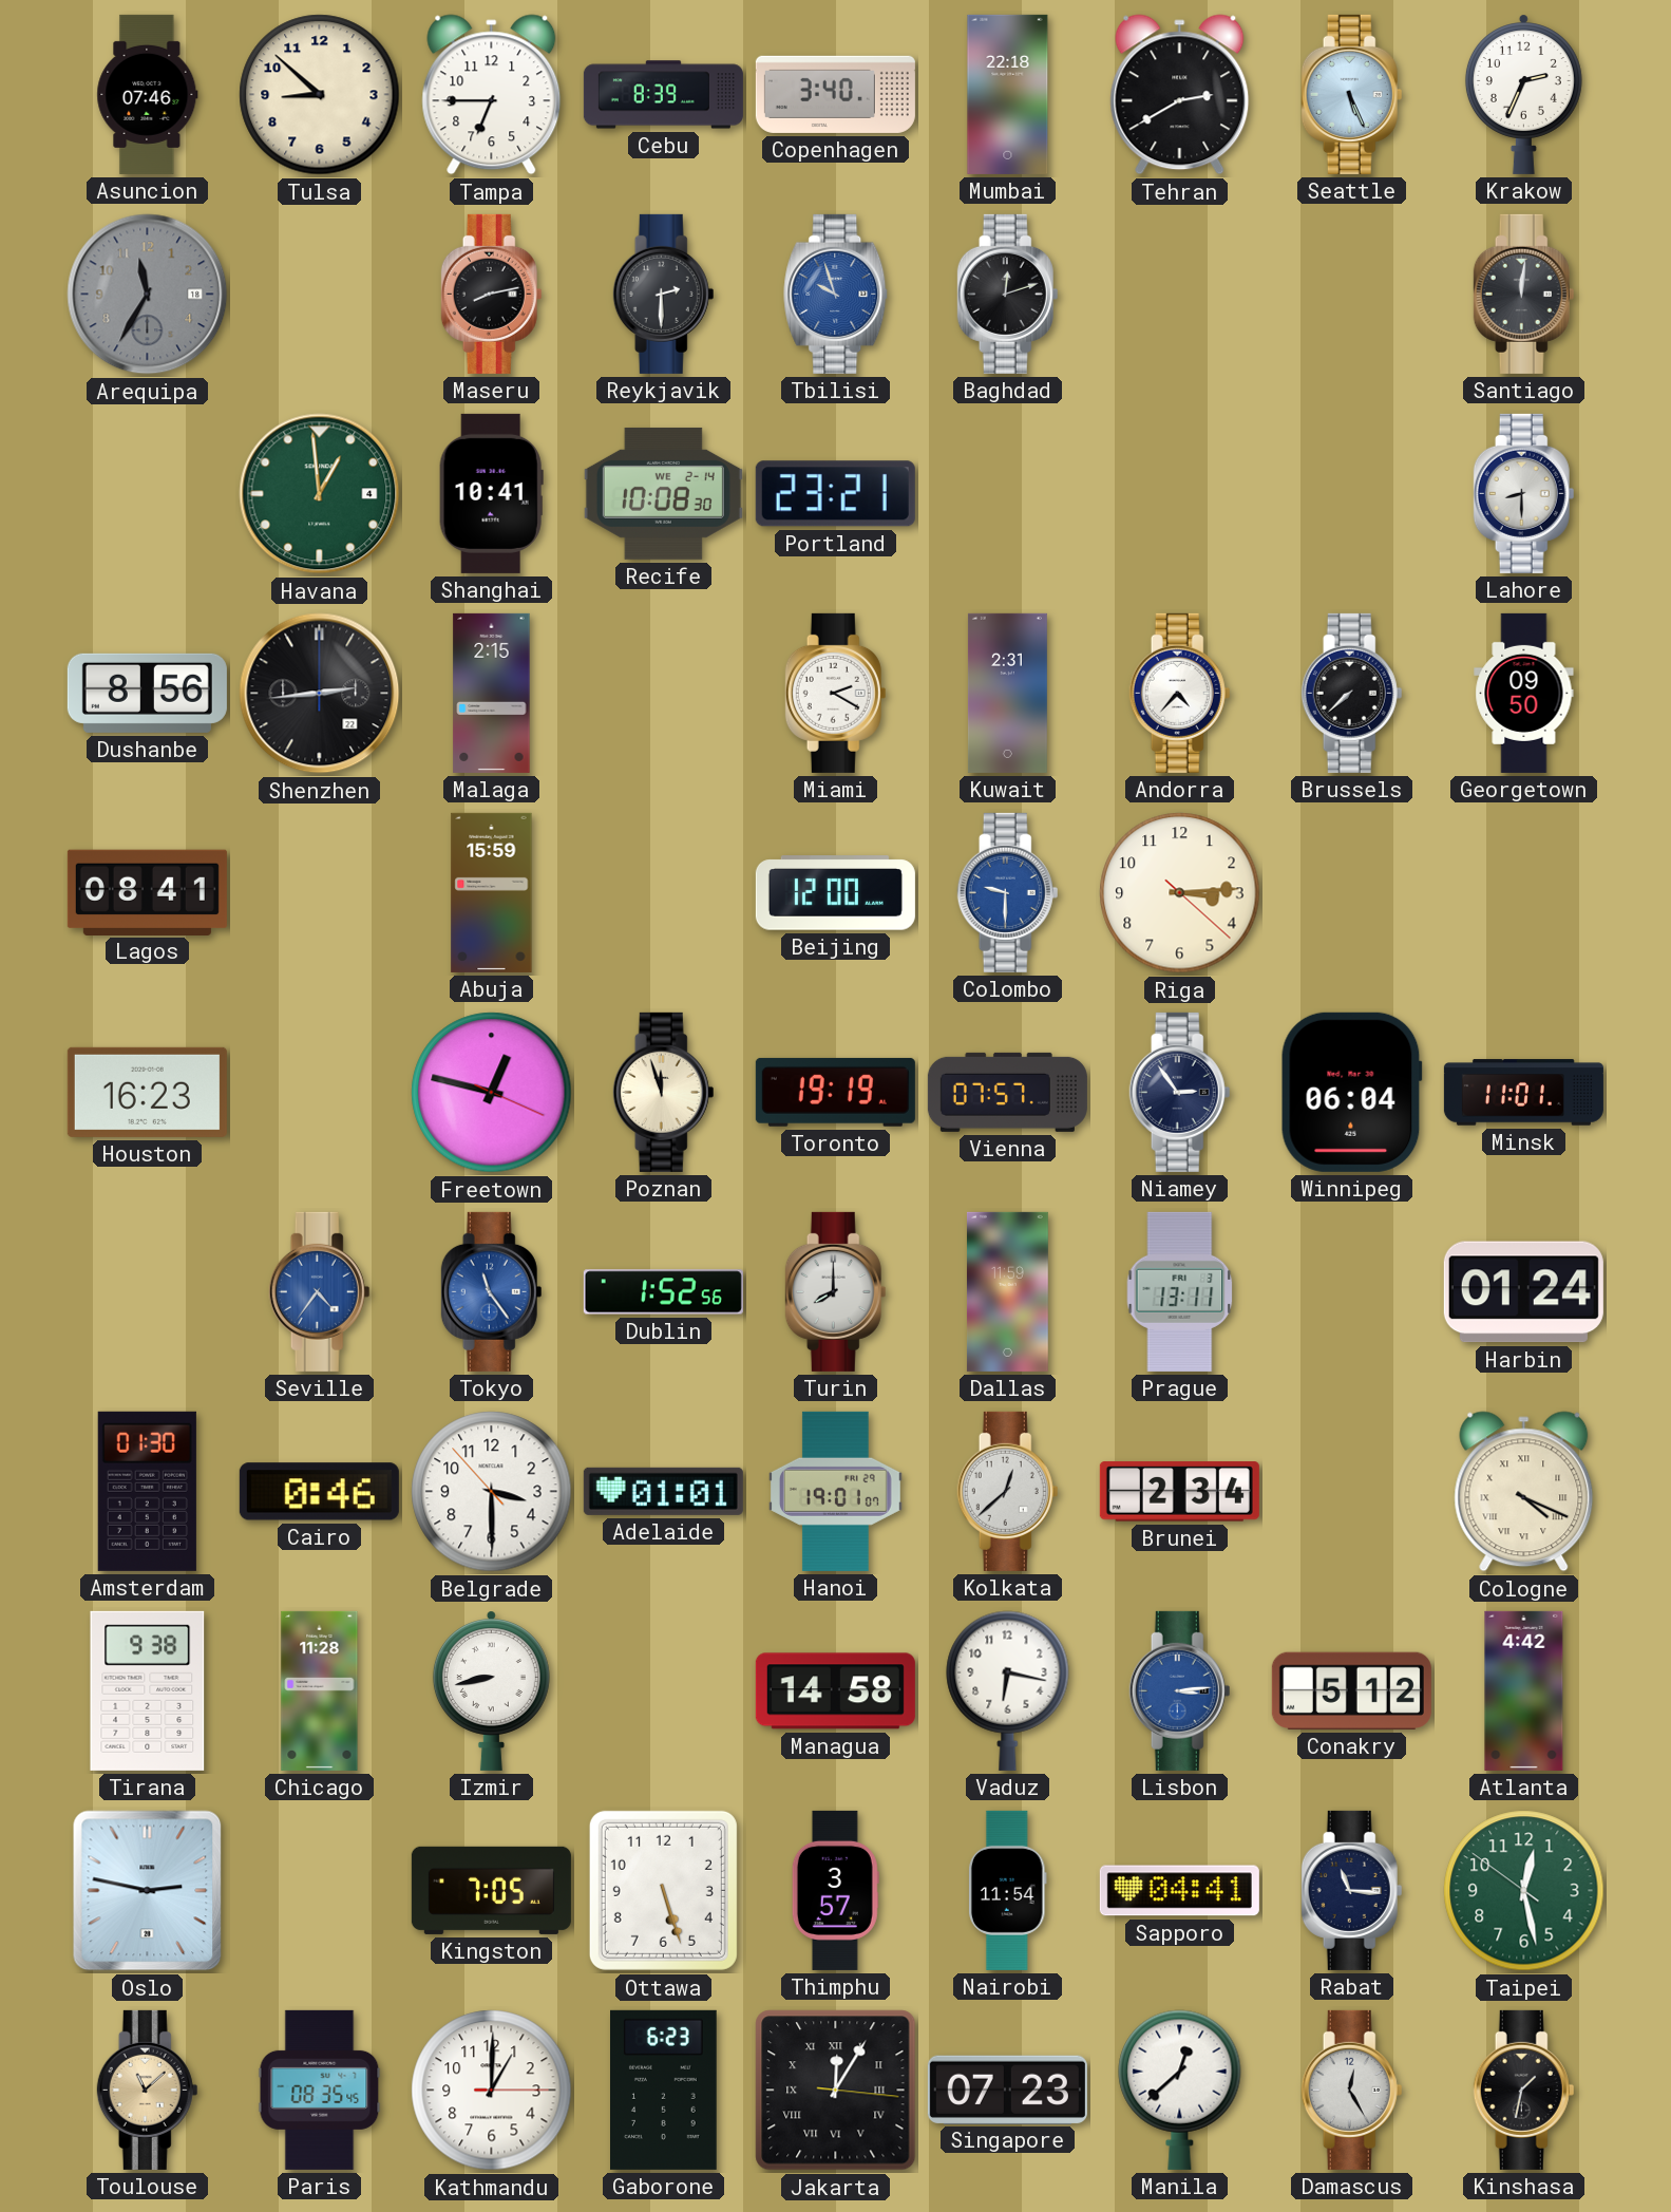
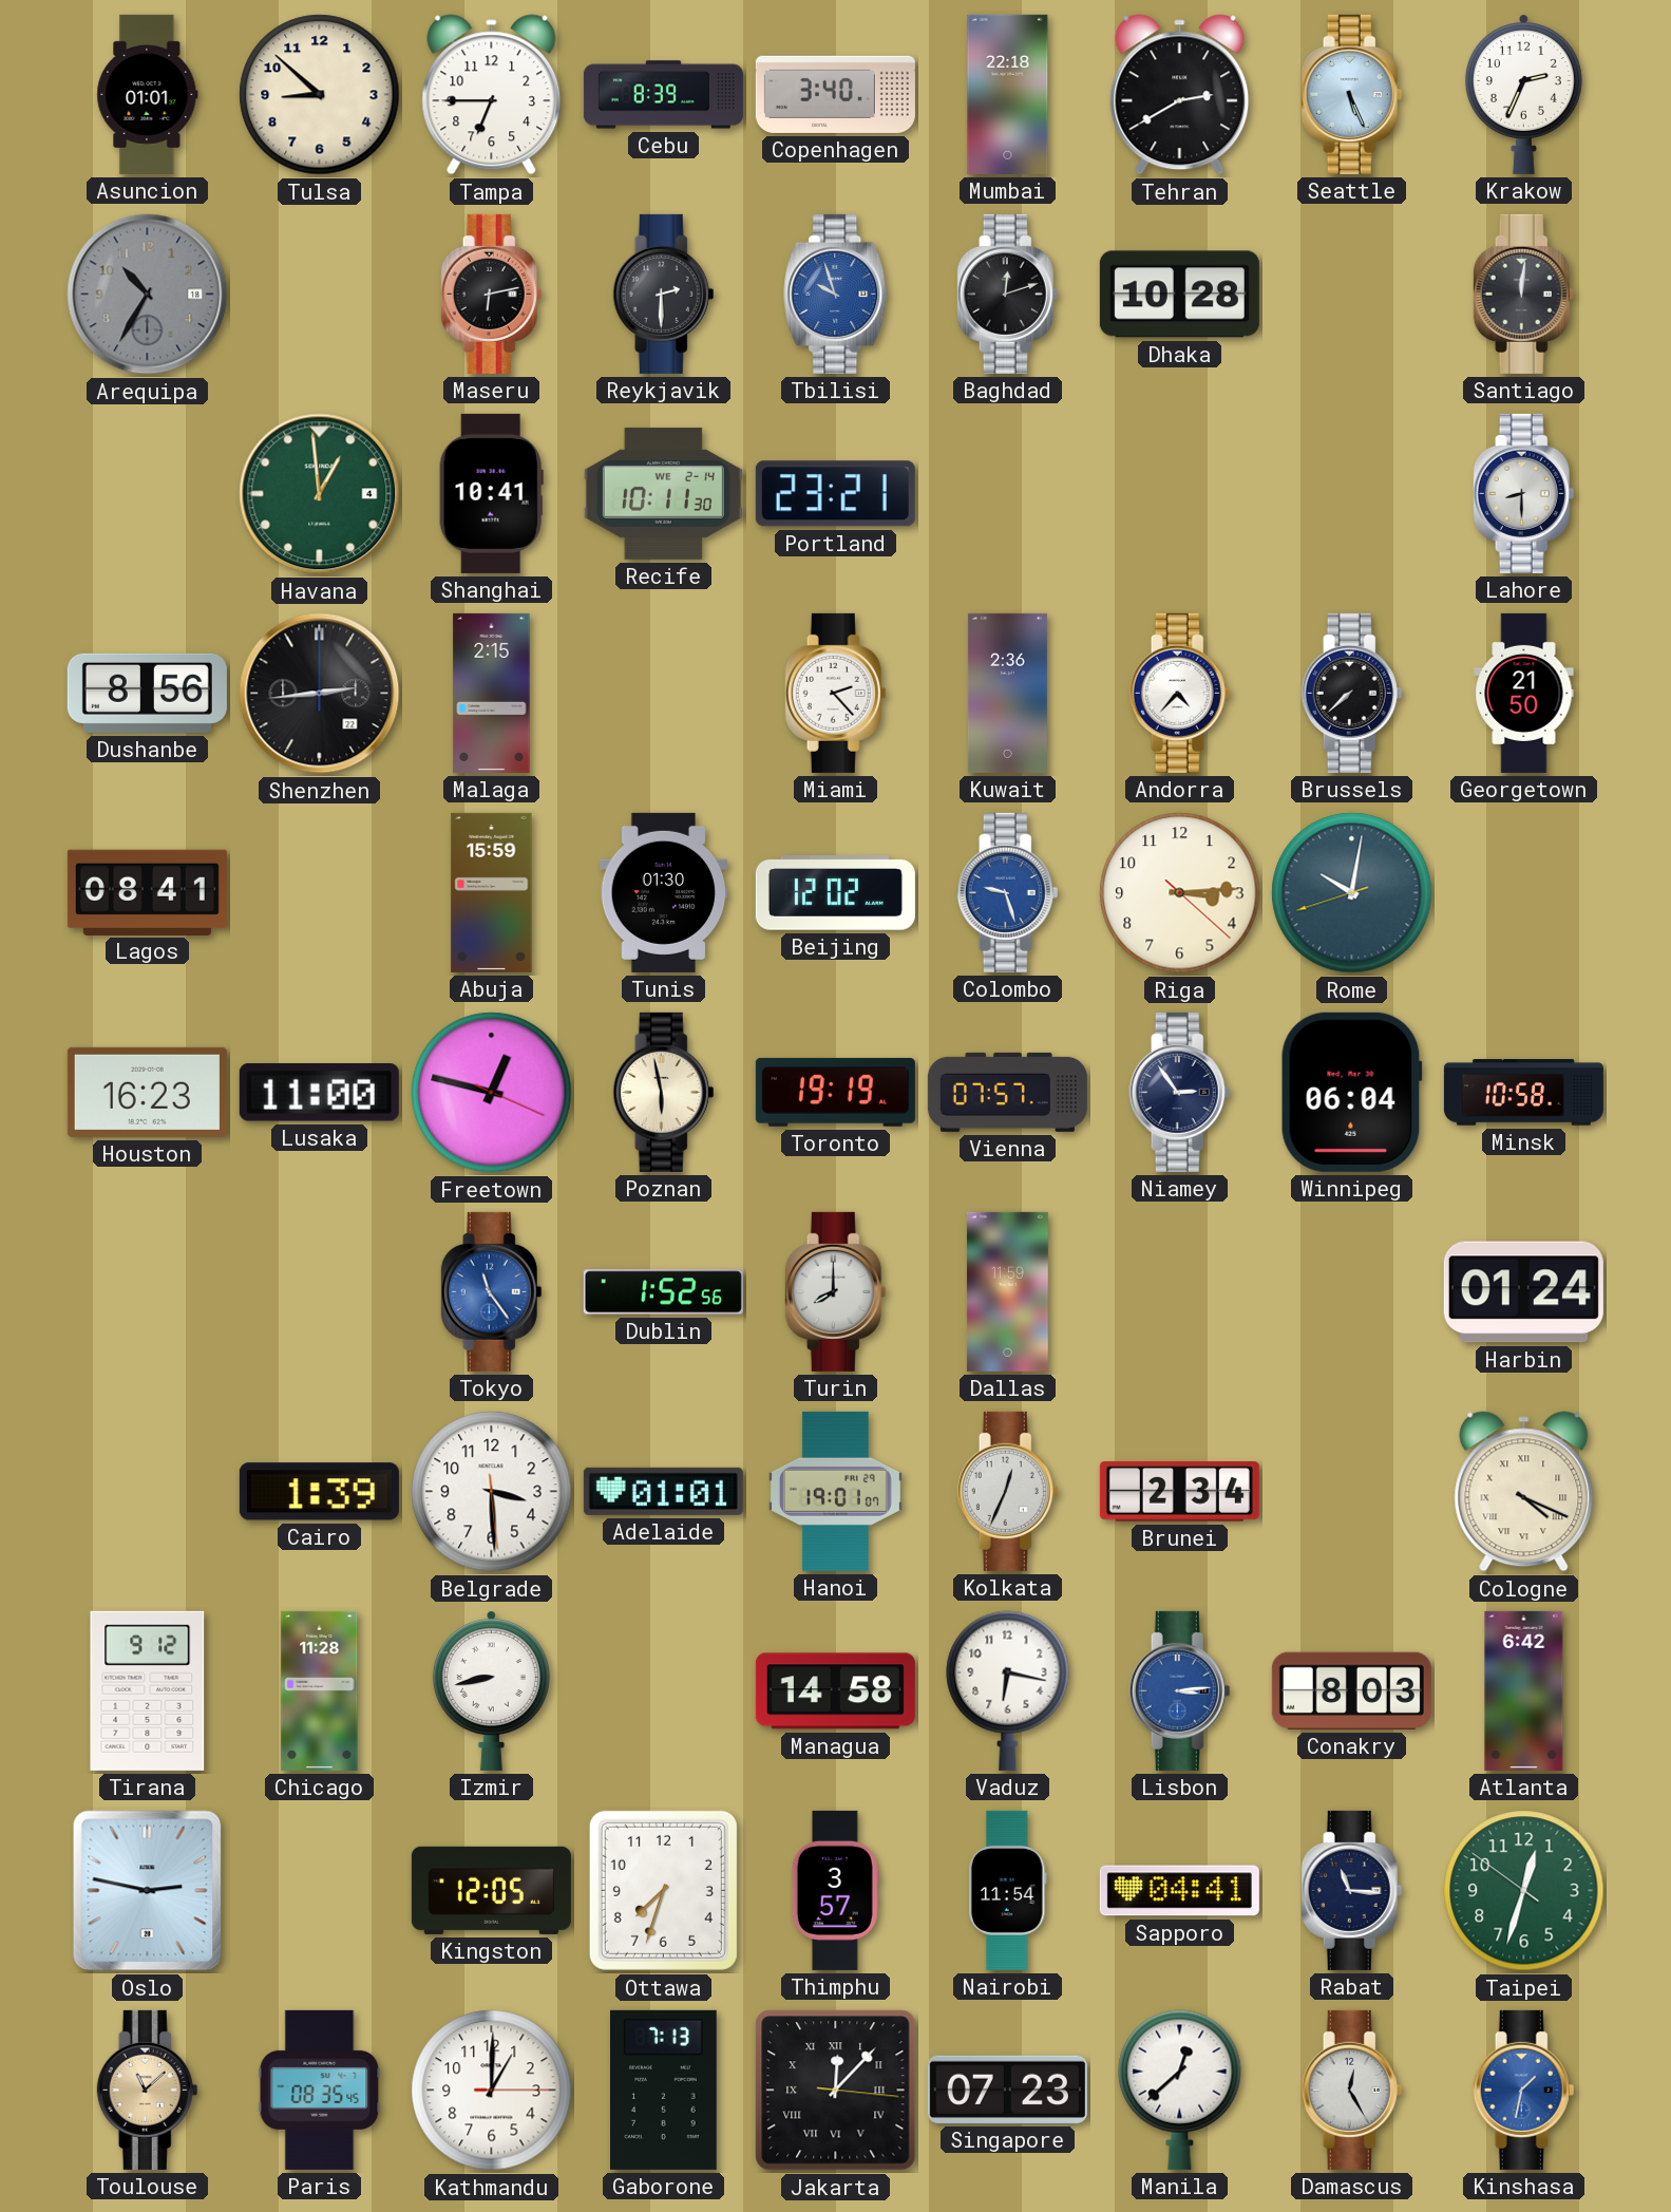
Asuncion: 07:46 -> 01:01 (148, 94)
Arequipa: 11:35 -> 10:35 (148, 295)
Maseru: 8:13 -> 6:13 (492, 294)
Dhaka: none -> 10:28 (1179, 295)
Recife: 10:08 -> 10:11 (663, 493)
Miami: 2:20 -> 2:23 (836, 693)
Kuwait: 2:31 -> 2:36 (1007, 693)
Georgetown: 09:50 -> 21:50 (1524, 693)
Tunis: none -> 01:30 (664, 892)
Beijing: 12:00 -> 12:02 (835, 893)
Colombo: 9:30 -> 9:27 (1008, 892)
Rome: none -> 10:01 (1352, 893)
Lusaka: none -> 11:00 (319, 1093)
Poznan: 11:57 -> 5:58 (664, 1092)
Minsk: 11:01 -> 10:58 (1523, 1093)
Seville: 4:36 -> none (320, 1291)
Prague: 13:11 -> none (1180, 1291)
Amsterdam: 01:30 -> none (147, 1491)
Cairo: 0:46 -> 1:39 (319, 1492)
Belgrade: 3:29:53 -> 3:29:29 (492, 1492)
Kolkata: 12:38 -> 12:34 (1008, 1491)
Tirana: 9:38 -> 9:12 (148, 1690)
Conakry: 5:12 -> 8:03 (1351, 1690)
Atlanta: 4:42 -> 6:42 (1524, 1690)
Kingston: 7:05 -> 12:05 (491, 1890)
Ottawa: 5:27 -> 7:33 (663, 1890)
Taipei: 12:27 -> 12:32 (1524, 1891)
Gaborone: 6:23 -> 7:13 (664, 2090)
Jakarta: 12:05 -> 12:07 (836, 2091)
Kinshasa dial: black -> blue (1524, 2090)
